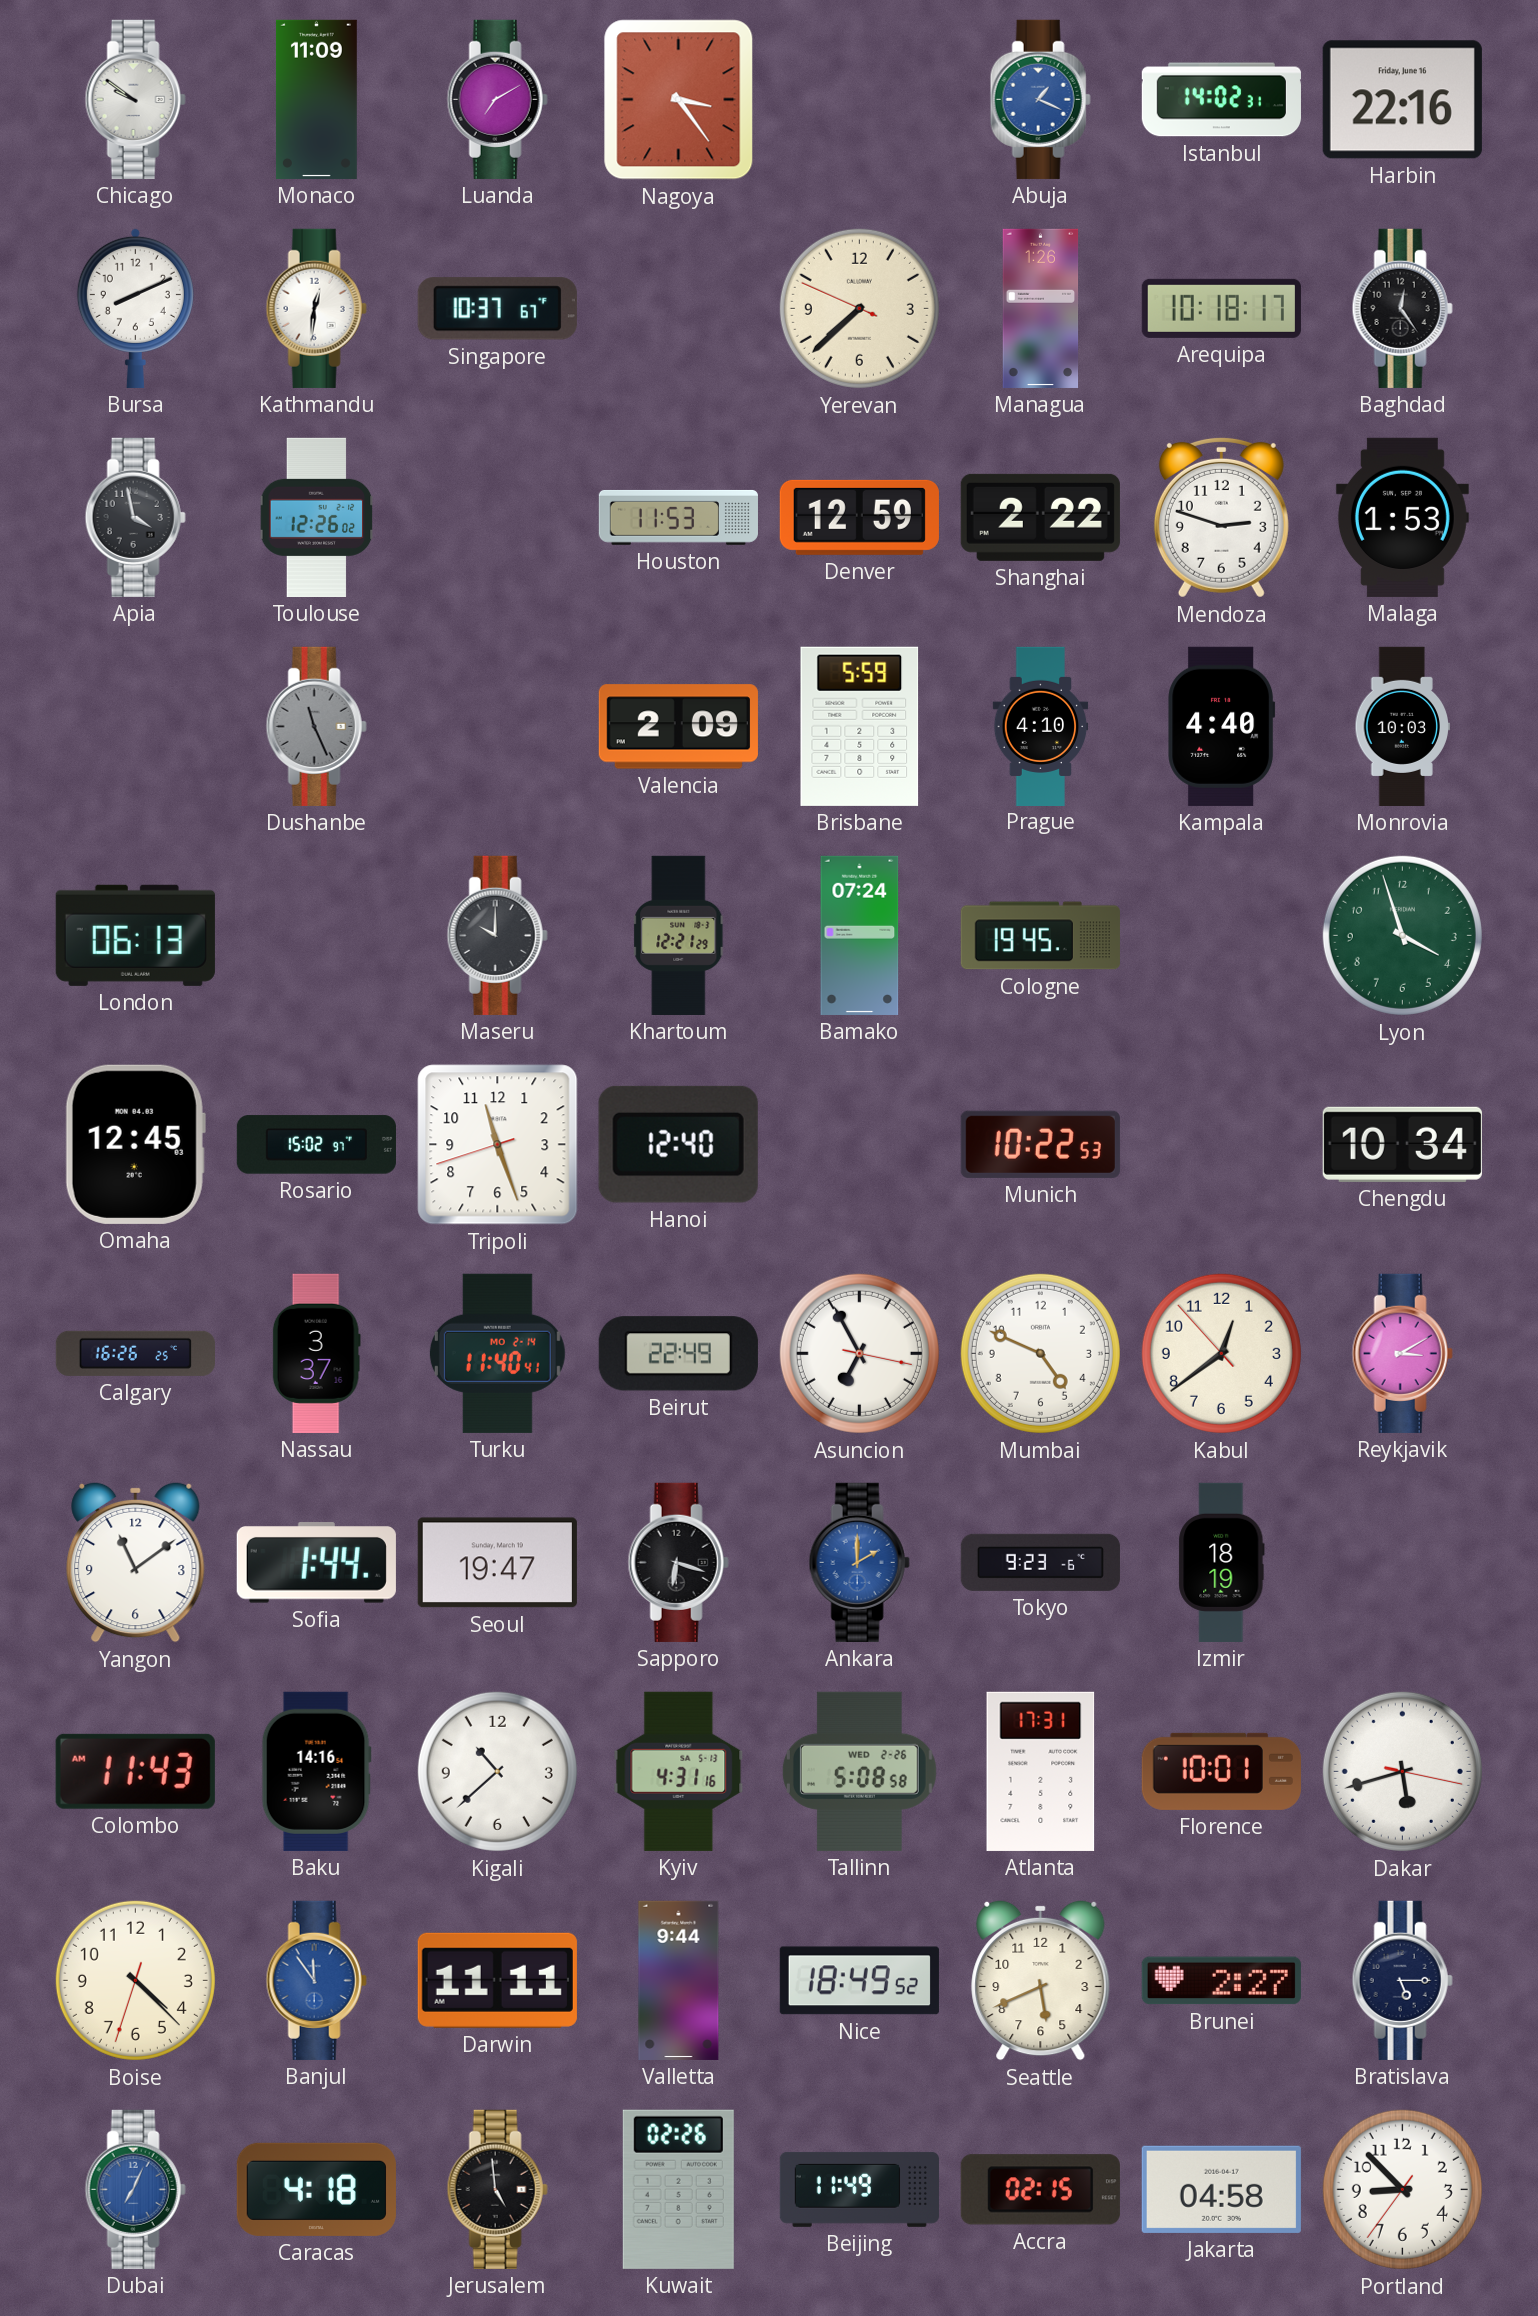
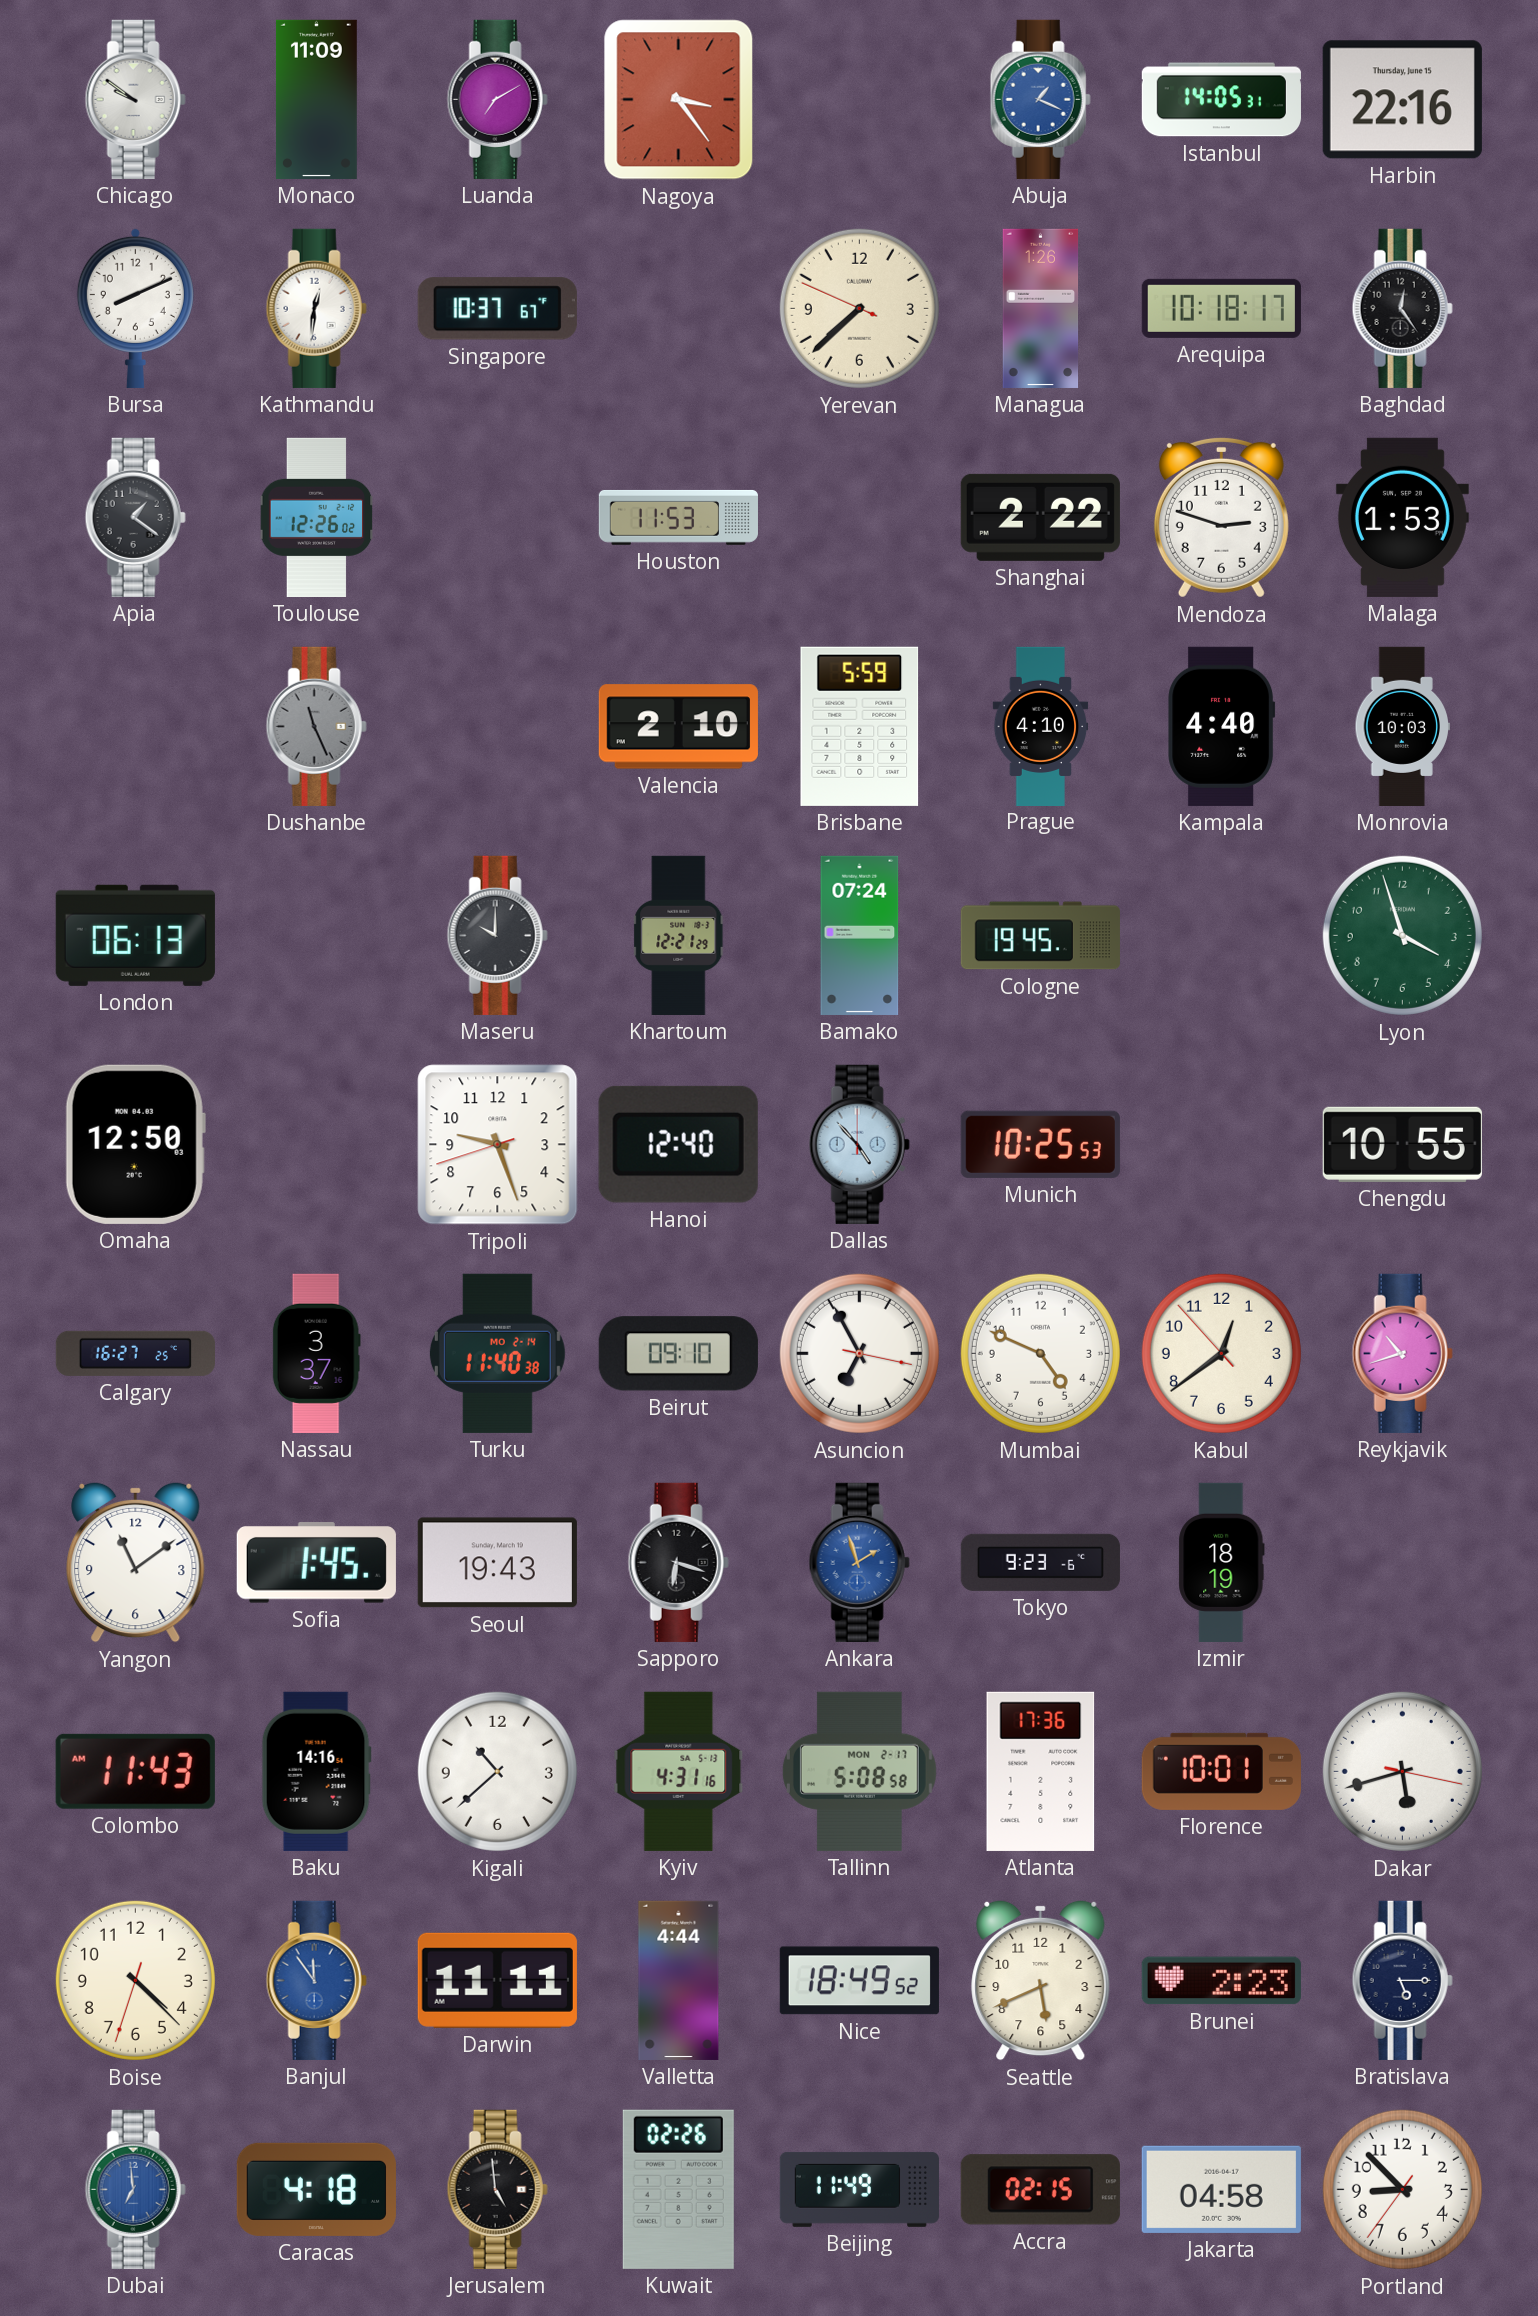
Istanbul: 14:02 -> 14:05 (1221, 100)
Harbin date: Friday, June 16 -> Thursday, June 15 (1402, 100)
Apia: 3:58 -> 1:21 (135, 517)
Denver: 12:59 -> none (859, 517)
Valencia: 2:09 -> 2:10 (678, 727)
Omaha: 12:45 -> 12:50 (135, 1144)
Rosario: 15:02 -> none (316, 1145)
Tripoli: 11:26 -> 9:26 (498, 1145)
Dallas: none -> 4:53 (859, 1144)
Munich: 10:22 -> 10:25 (1040, 1144)
Chengdu: 10:34 -> 10:55 (1402, 1144)
Calgary: 16:26 -> 16:27 (135, 1353)
Turku: 11:40:41 -> 11:40:38 (497, 1353)
Beirut: 22:49 -> 09:10 (678, 1354)
Reykjavik: 3:10 -> 10:42 (1402, 1353)
Sofia: 1:44 -> 1:45 (316, 1563)
Seoul: 19:47 -> 19:43 (497, 1563)
Ankara: 2:00 -> 1:57 (859, 1562)
Tallinn date: WED 2-26 -> MON 2-17 (859, 1771)
Atlanta: 17:31 -> 17:36 (1041, 1771)
Valletta: 9:44 -> 4:44 (679, 1980)
Brunei: 2:27 -> 2:23 (1221, 1981)
Dubai: 7:04 -> 6:59 (135, 2189)
